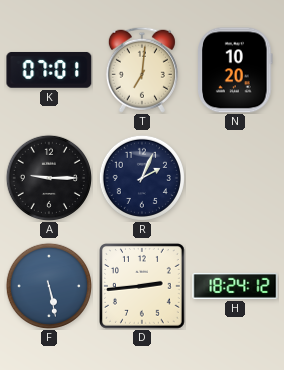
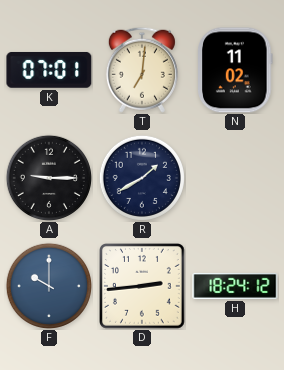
N: 10:20 -> 11:02 (235, 70)
R: 2:04 -> 1:40 (142, 178)
F: 5:28 -> 10:00 (49, 286)
